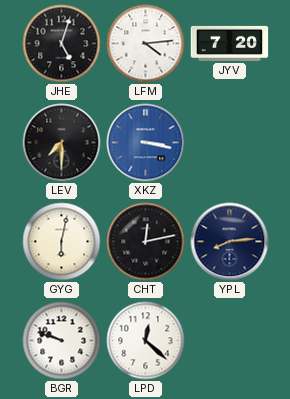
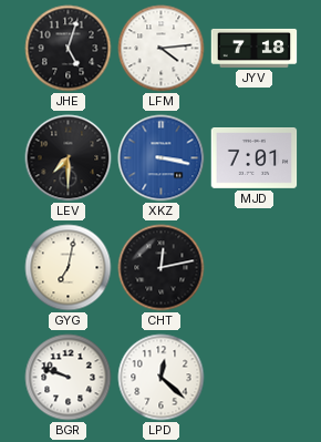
JYV: 7:20 -> 7:18 (255, 48)
MJD: none -> 7:01 (255, 158)
GYG: 6:02 -> 7:02 (69, 268)
YPL: 8:14 -> none (230, 242)
